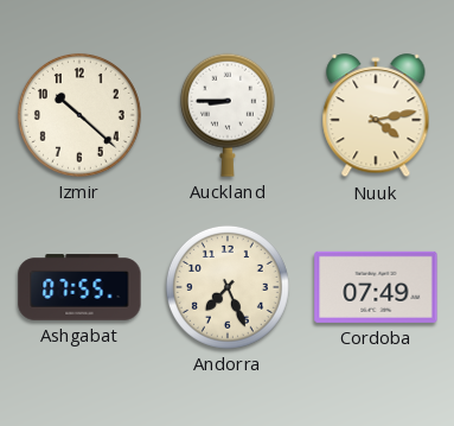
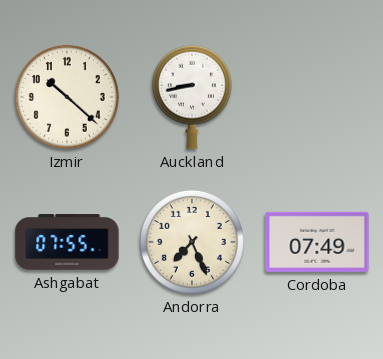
Auckland: 8:45 -> 8:43 (192, 97)
Nuuk: 4:13 -> none (376, 116)
